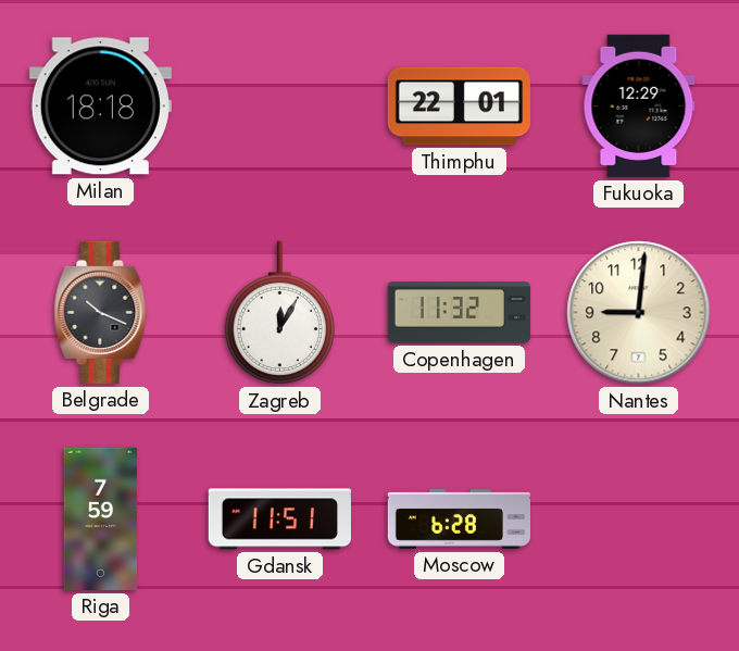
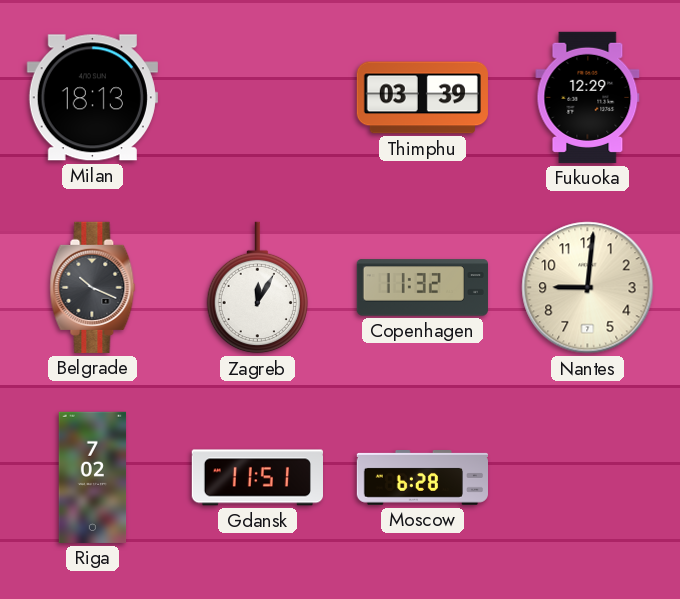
Milan: 18:18 -> 18:13 (92, 98)
Thimphu: 22:01 -> 03:39 (422, 98)
Riga: 7:59 -> 7:02 (93, 477)
